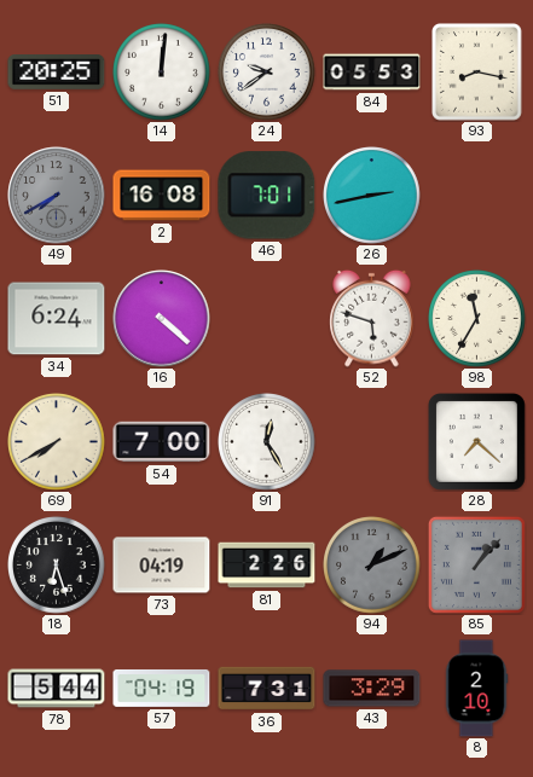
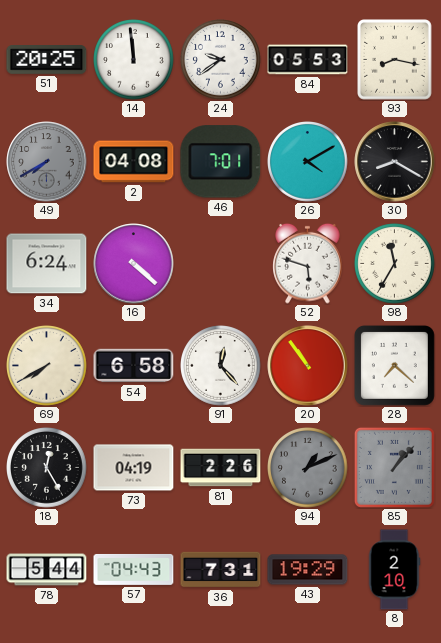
14: 12:01 -> 11:59 (134, 60)
2: 16:08 -> 04:08 (134, 162)
26: 2:43 -> 4:10 (308, 162)
30: none -> 8:20 (395, 162)
54: 7:00 -> 6:58 (134, 366)
91: 12:25 -> 12:23 (221, 366)
20: none -> 10:54 (308, 366)
18: 6:27 -> 12:25 (47, 468)
57: 04:19 -> 04:43 (134, 569)
43: 3:29 -> 19:29 (308, 570)
